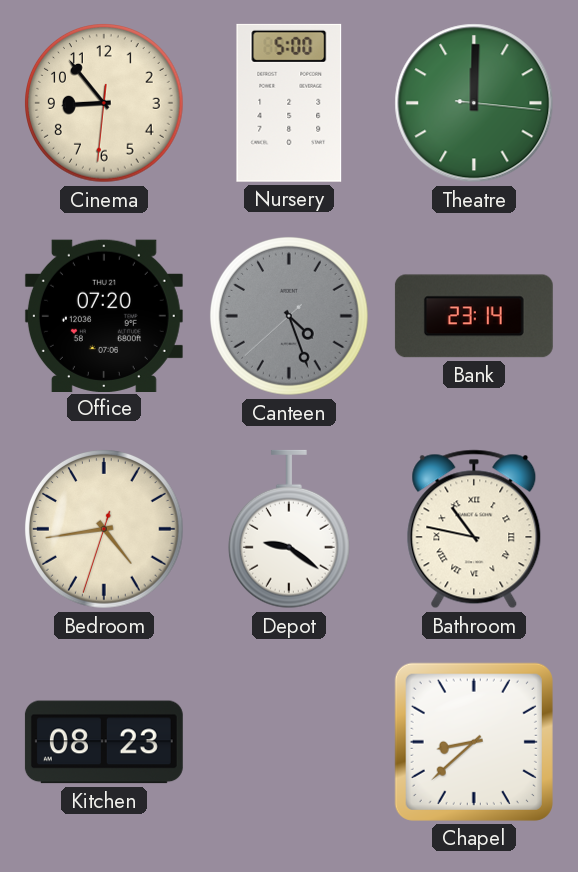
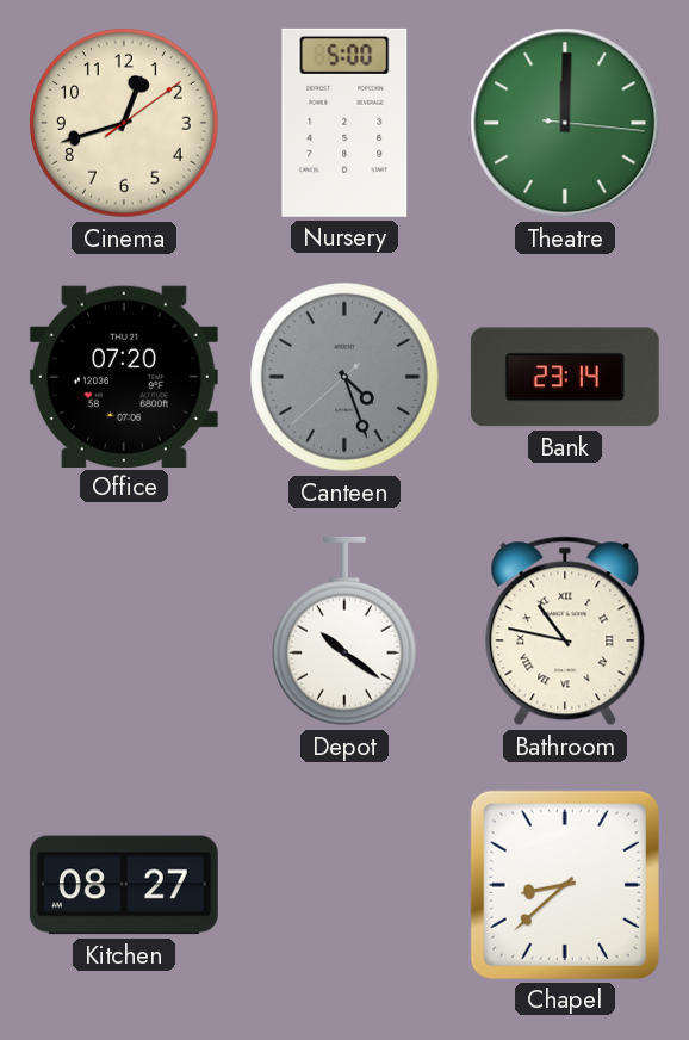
Cinema: 8:53 -> 12:42 (125, 124)
Bedroom: 4:43 -> none (105, 530)
Depot: 9:21 -> 10:21 (344, 631)
Kitchen: 08:23 -> 08:27 (124, 885)
